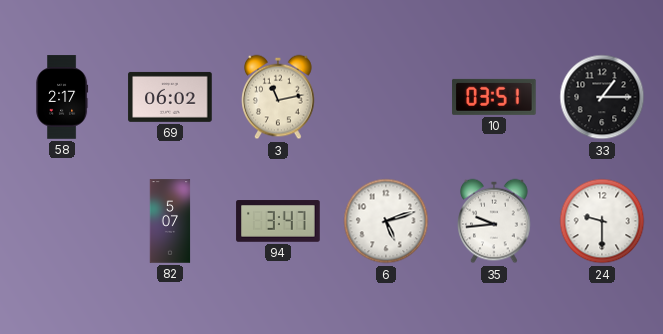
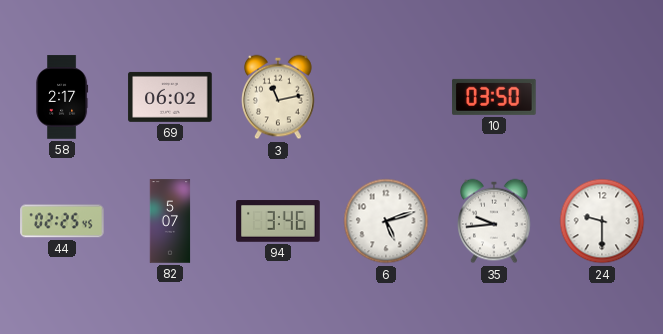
10: 03:51 -> 03:50 (494, 97)
33: 1:15 -> none (602, 97)
44: none -> 02:25 (62, 221)
94: 3:47 -> 3:46 (278, 221)
